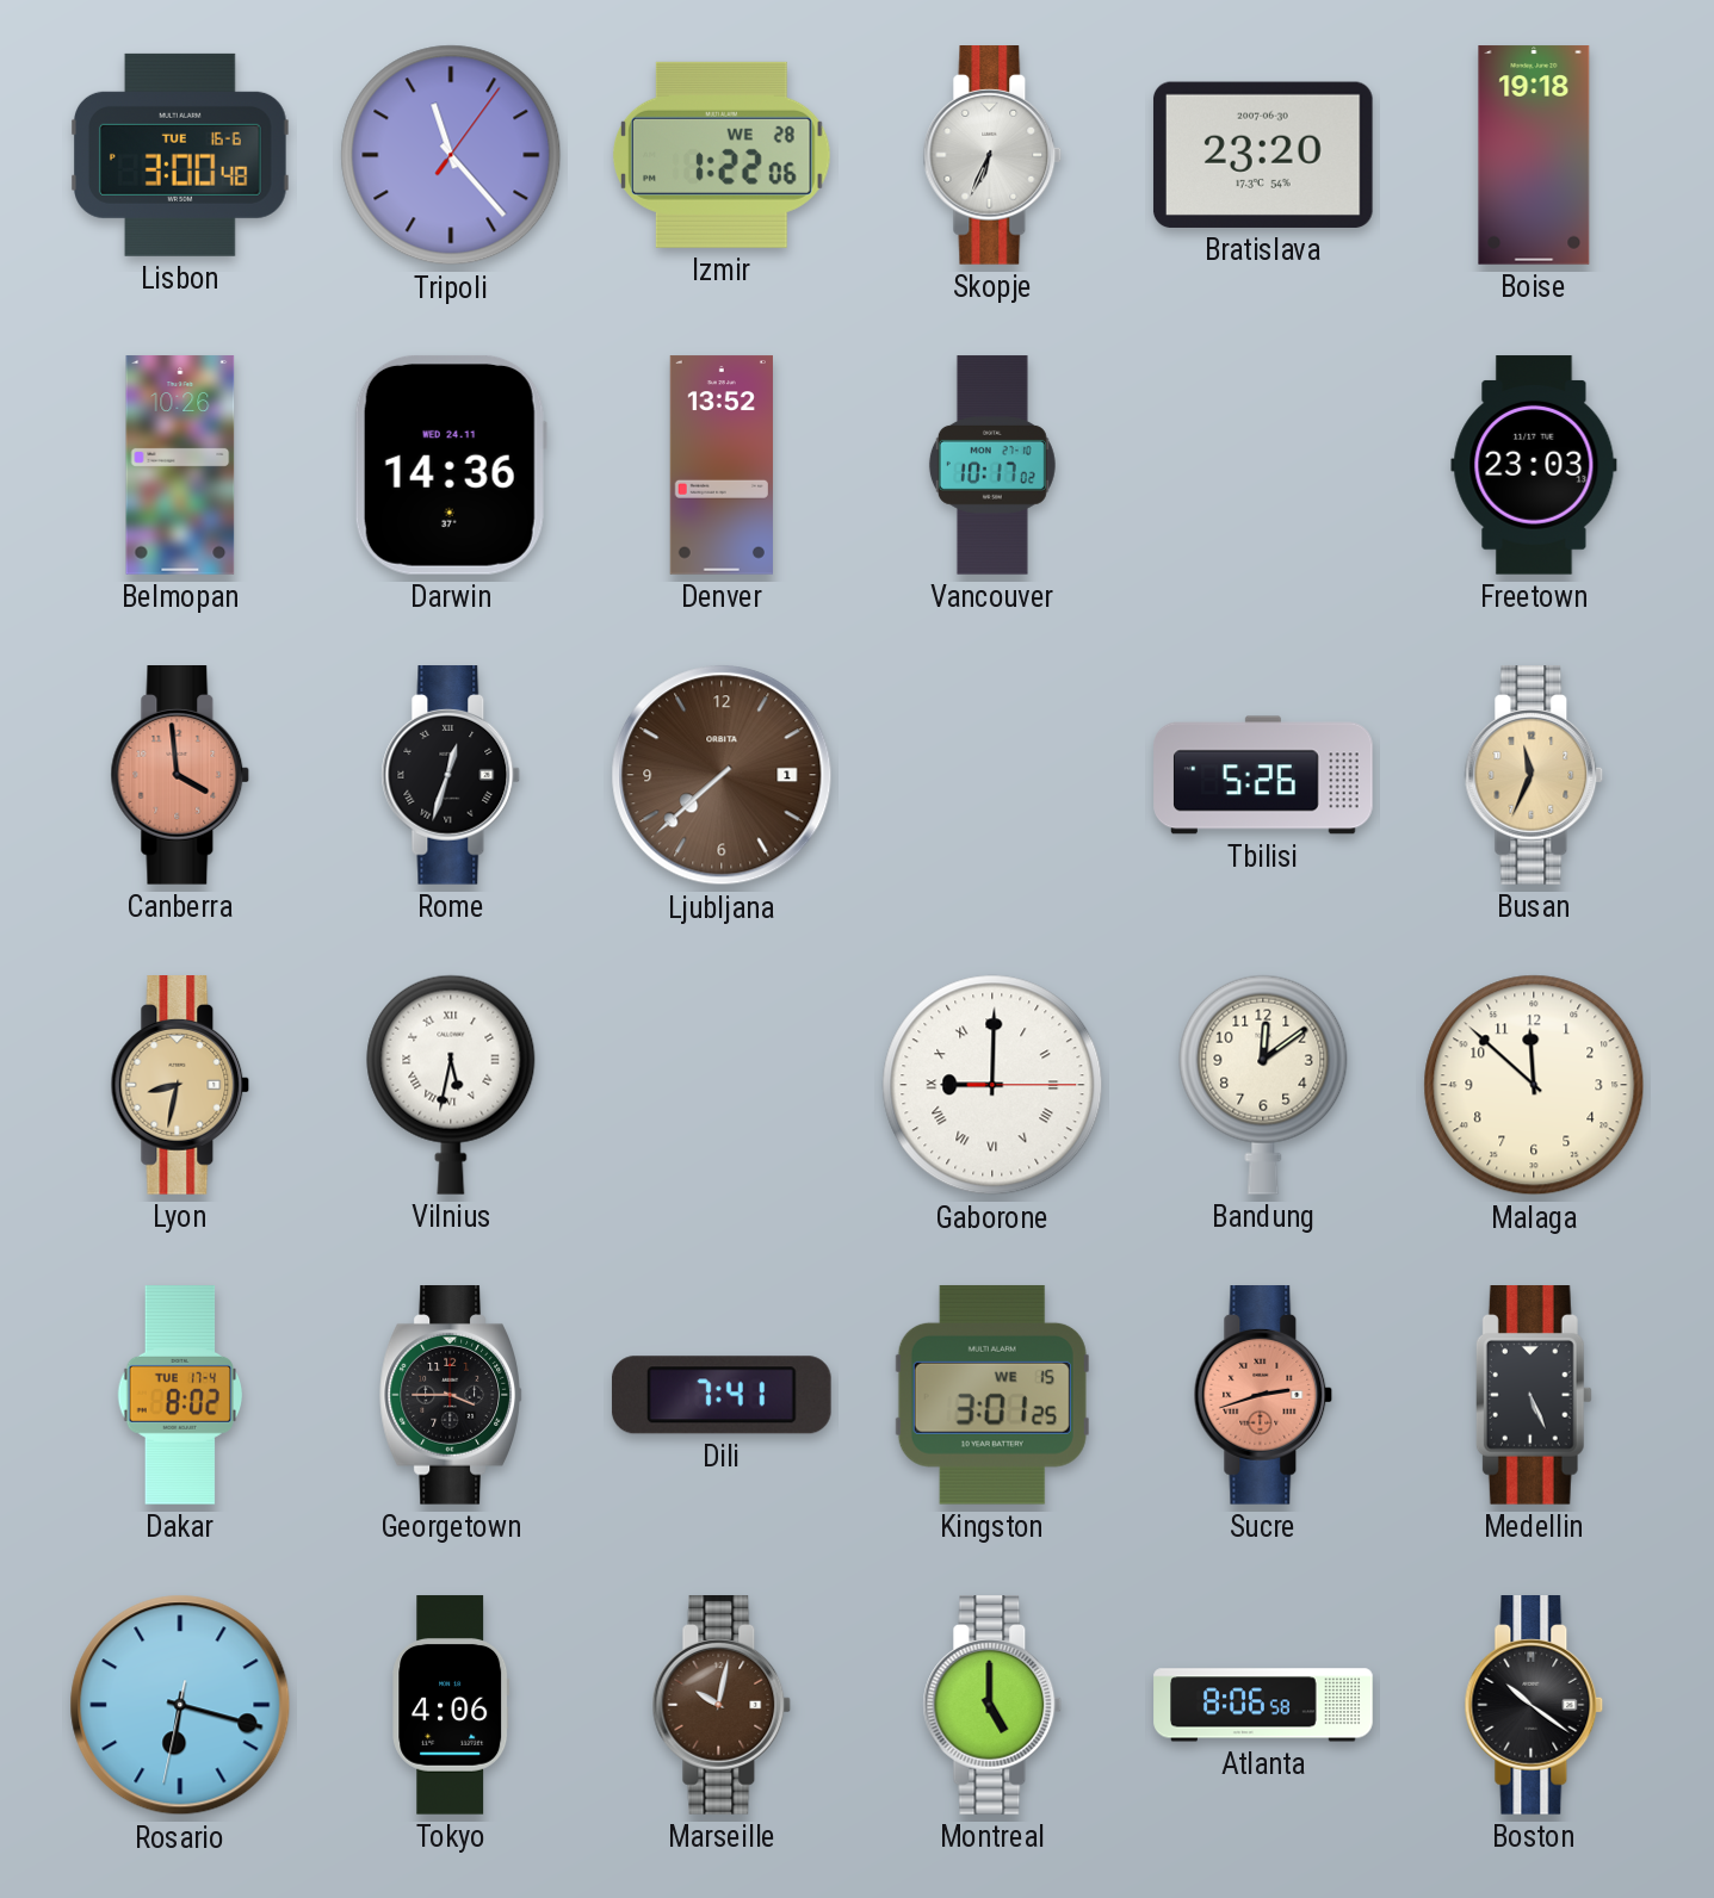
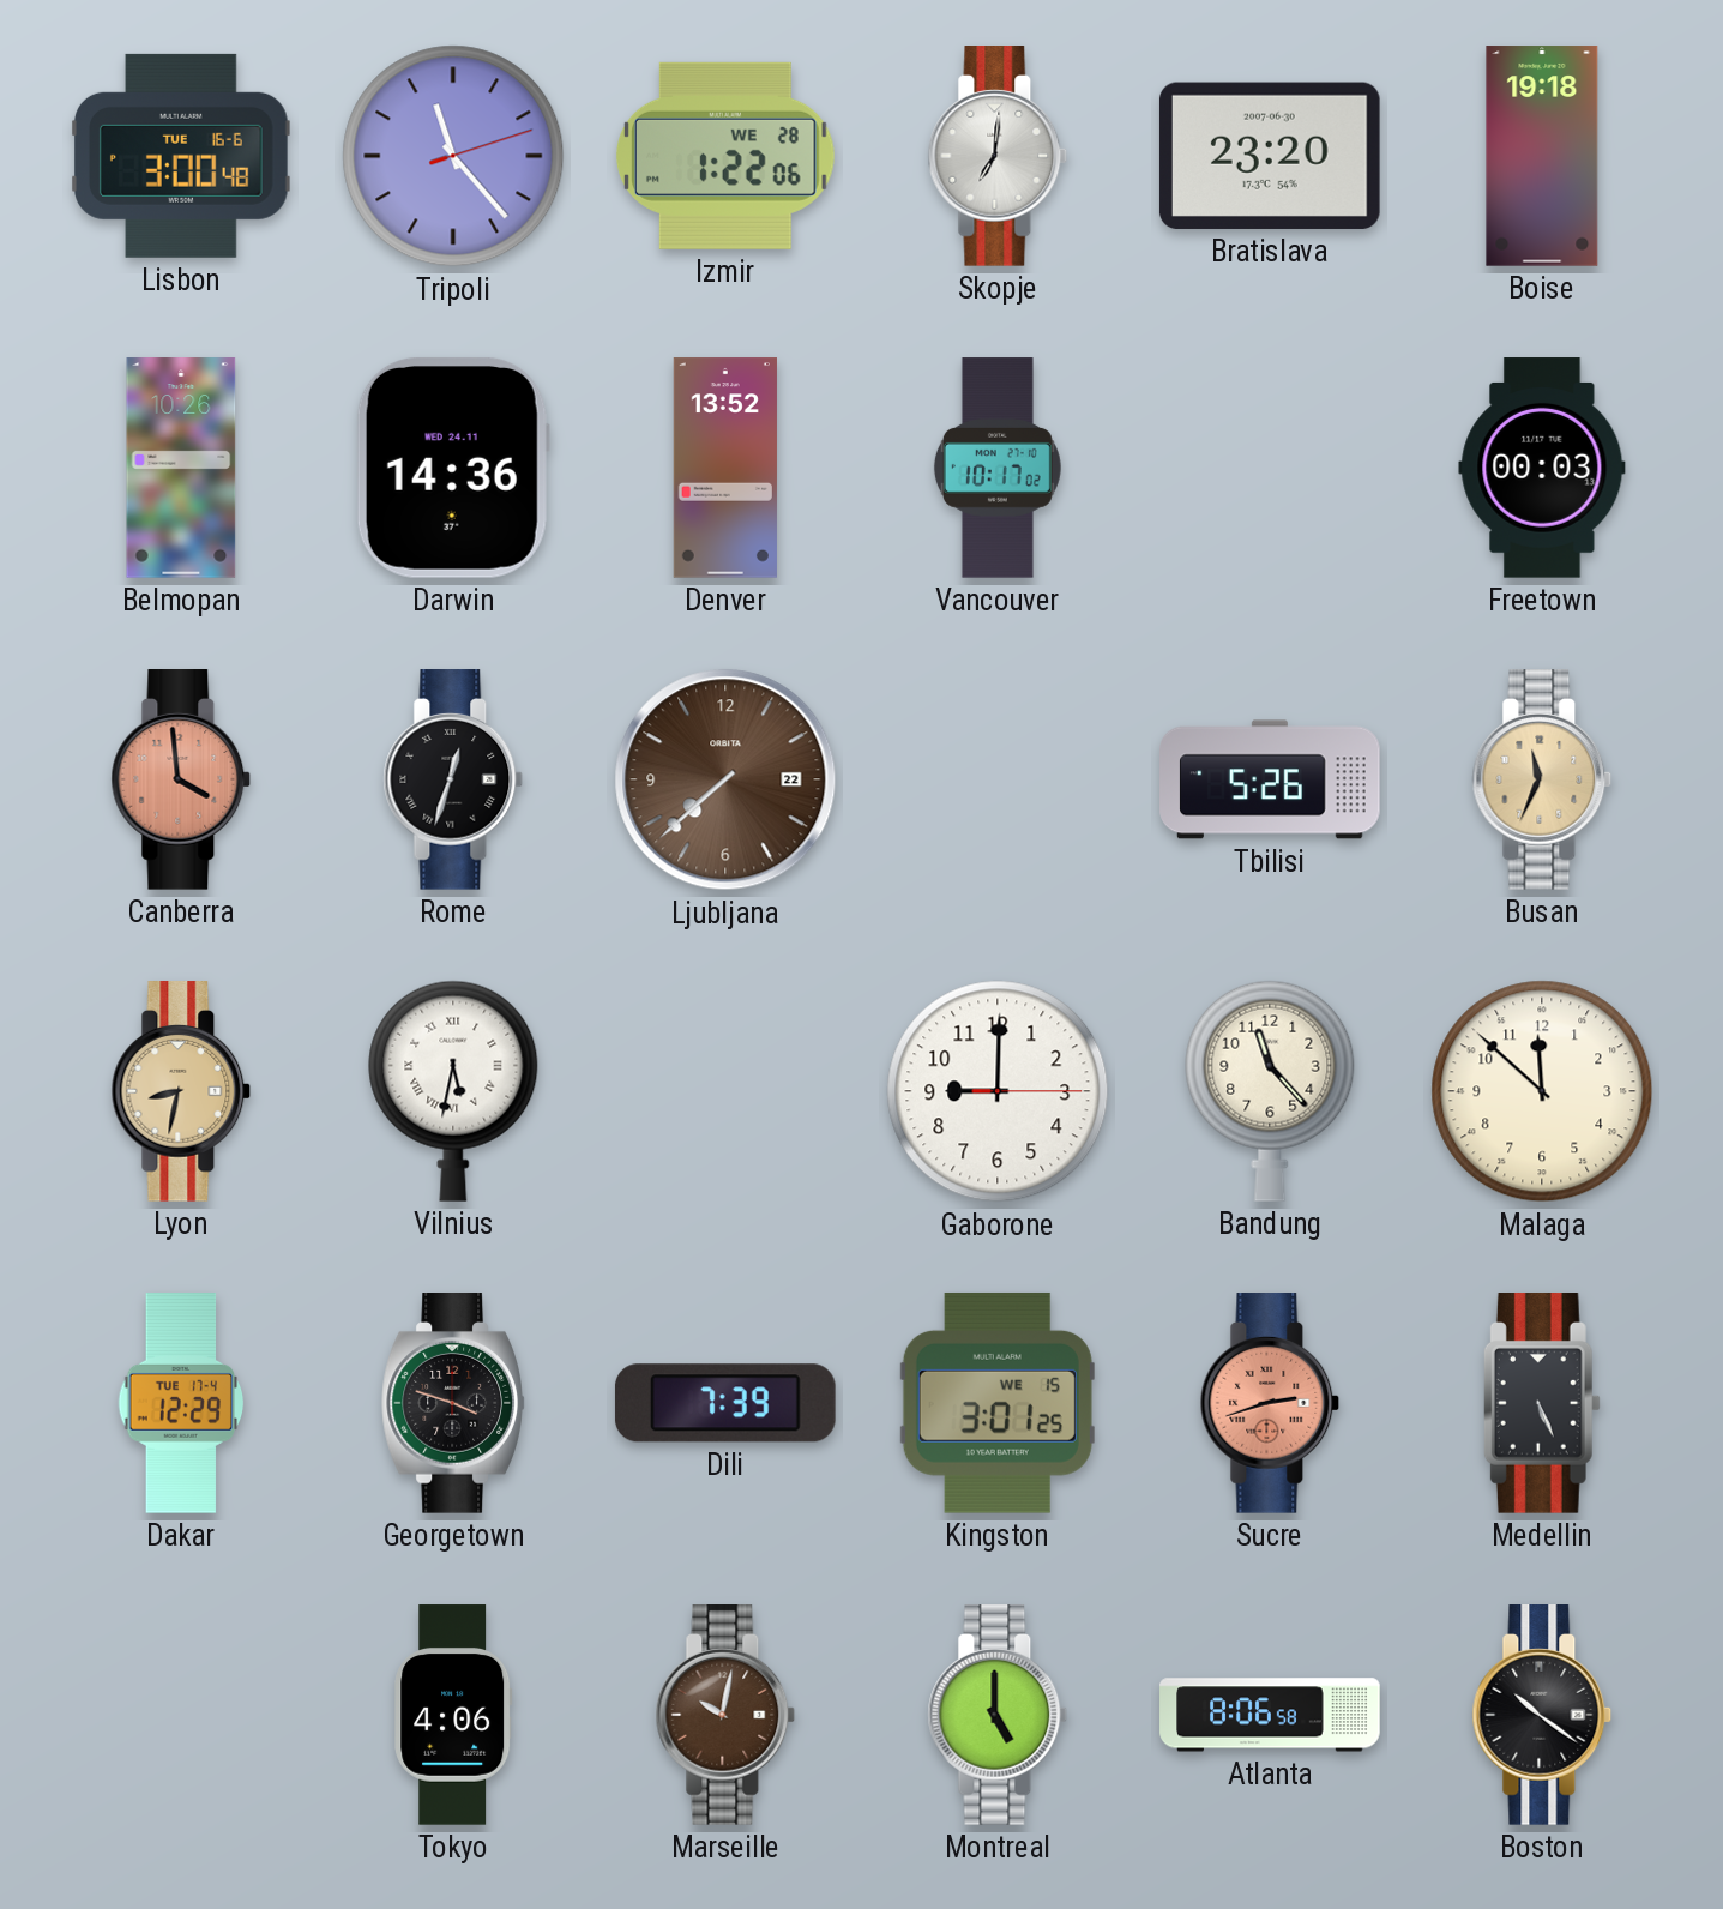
Tripoli: 11:23:06 -> 11:23:12 (453, 156)
Skopje: 6:34 -> 7:01 (998, 156)
Freetown: 23:03 -> 00:03 (1542, 468)
Ljubljana date: 1 -> 22 (725, 779)
Gaborone numerals: Roman -> Arabic (998, 1091)
Bandung: 12:09 -> 11:23 (1270, 1091)
Dakar: 8:02 -> 12:29 (181, 1403)
Georgetown: 3:45 -> 3:48 (453, 1403)
Dili: 7:41 -> 7:39 (725, 1403)
Rosario: 6:17 -> none (180, 1705)
